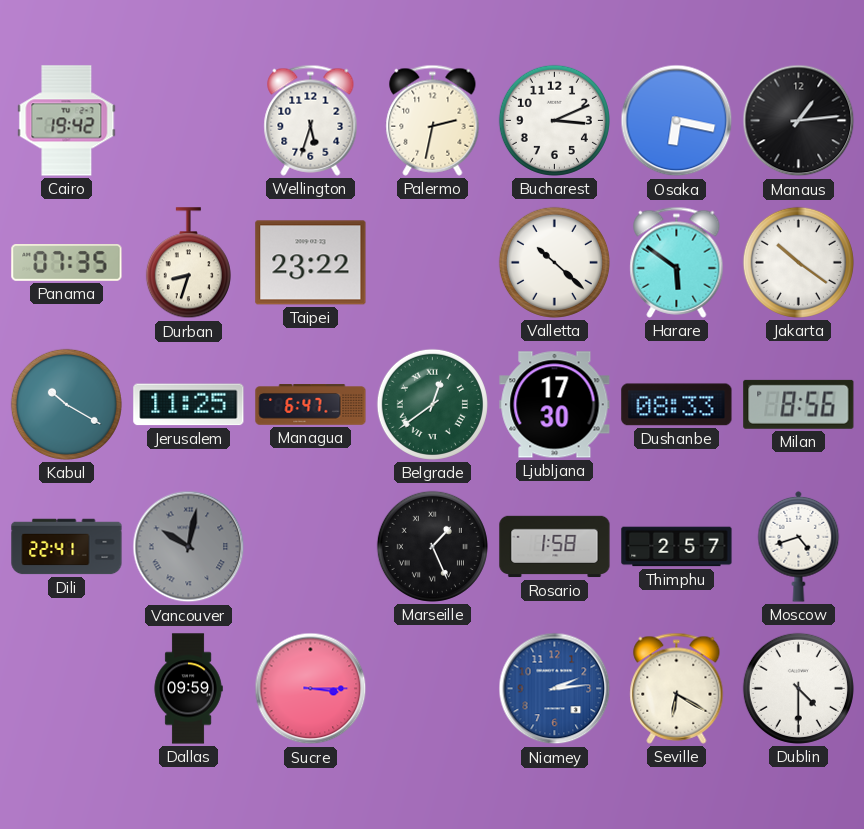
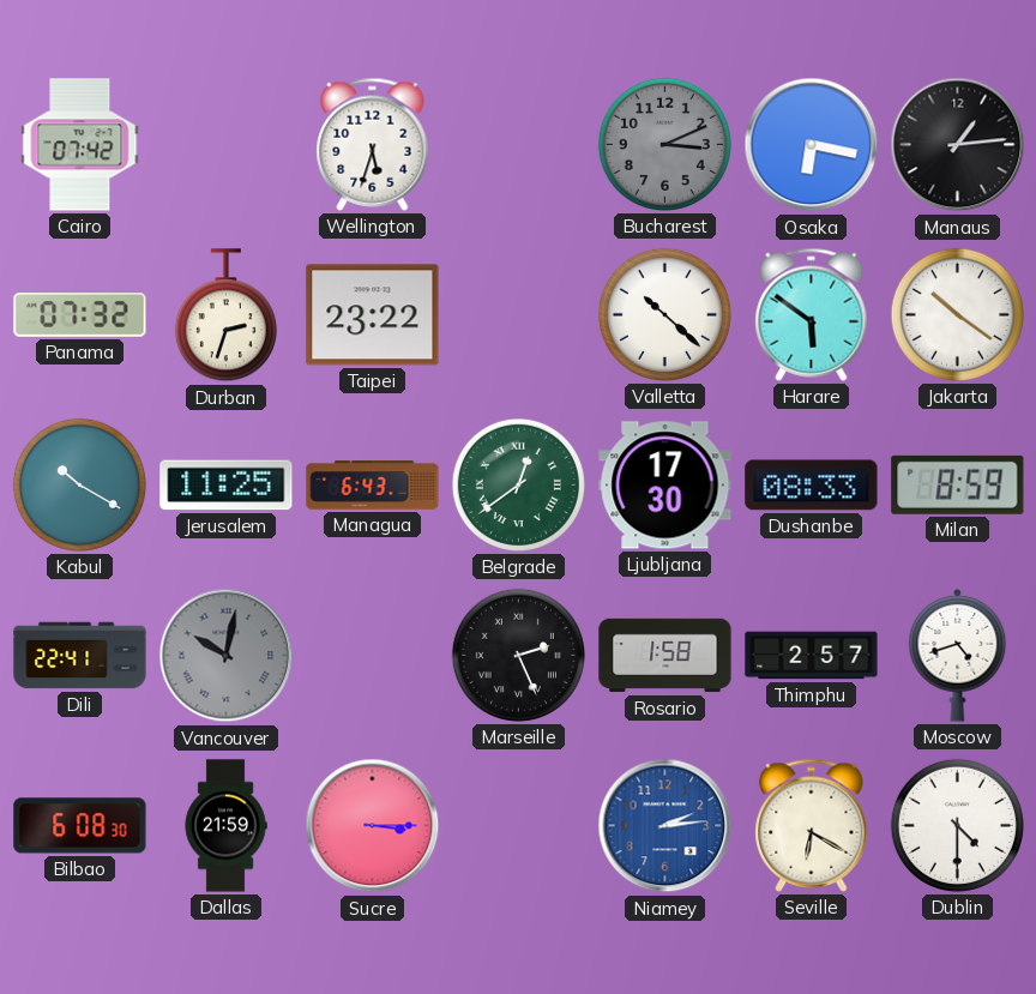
Cairo: 19:42 -> 07:42 (80, 145)
Palermo: 2:32 -> none (433, 120)
Bucharest dial: white -> grey (664, 144)
Panama: 07:35 -> 07:32 (80, 315)
Durban: 8:33 -> 2:33 (225, 315)
Managua: 6:47 -> 6:43 (373, 486)
Milan: 8:56 -> 8:59 (958, 484)
Marseille: 1:26 -> 2:26 (518, 655)
Bilbao: none -> 6:08 (80, 826)
Dallas: 09:59 -> 21:59 (225, 826)
